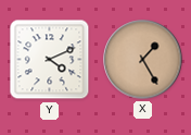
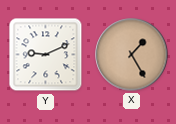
Y: 4:11 -> 9:11 (46, 55)
